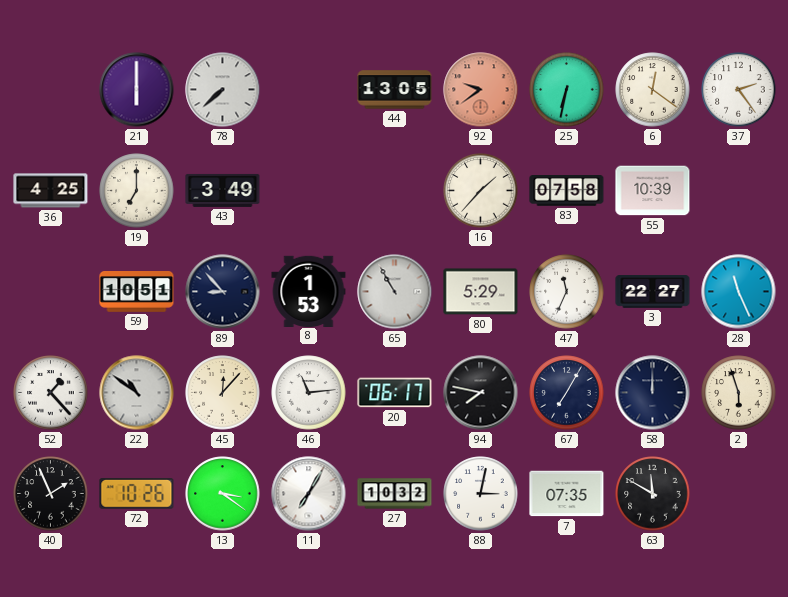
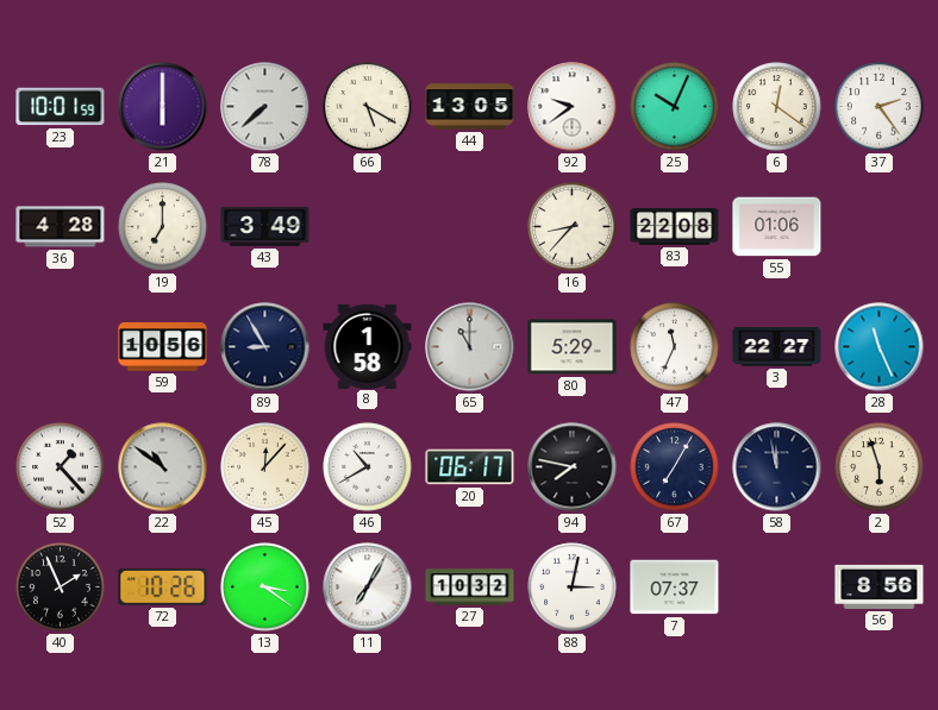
23: none -> 10:01 (61, 107)
66: none -> 5:20 (368, 107)
92 dial: salmon -> white (573, 107)
25: 6:32 -> 10:04 (675, 107)
36: 4:25 -> 4:28 (61, 227)
16: 1:37 -> 8:37 (573, 227)
83: 07:58 -> 22:08 (675, 227)
55: 10:39 -> 01:06 (777, 227)
59: 10:51 -> 10:56 (163, 347)
89: 8:53 -> 8:55 (265, 347)
8: 1:53 -> 1:58 (368, 346)
65: 10:55 -> 11:00 (470, 347)
46: 11:14 -> 10:40 (368, 467)
58: 12:00 -> 11:58 (777, 467)
7: 07:35 -> 07:37 (675, 588)
63: 11:50 -> none (653, 494)
56: none -> 8:56 (880, 586)
